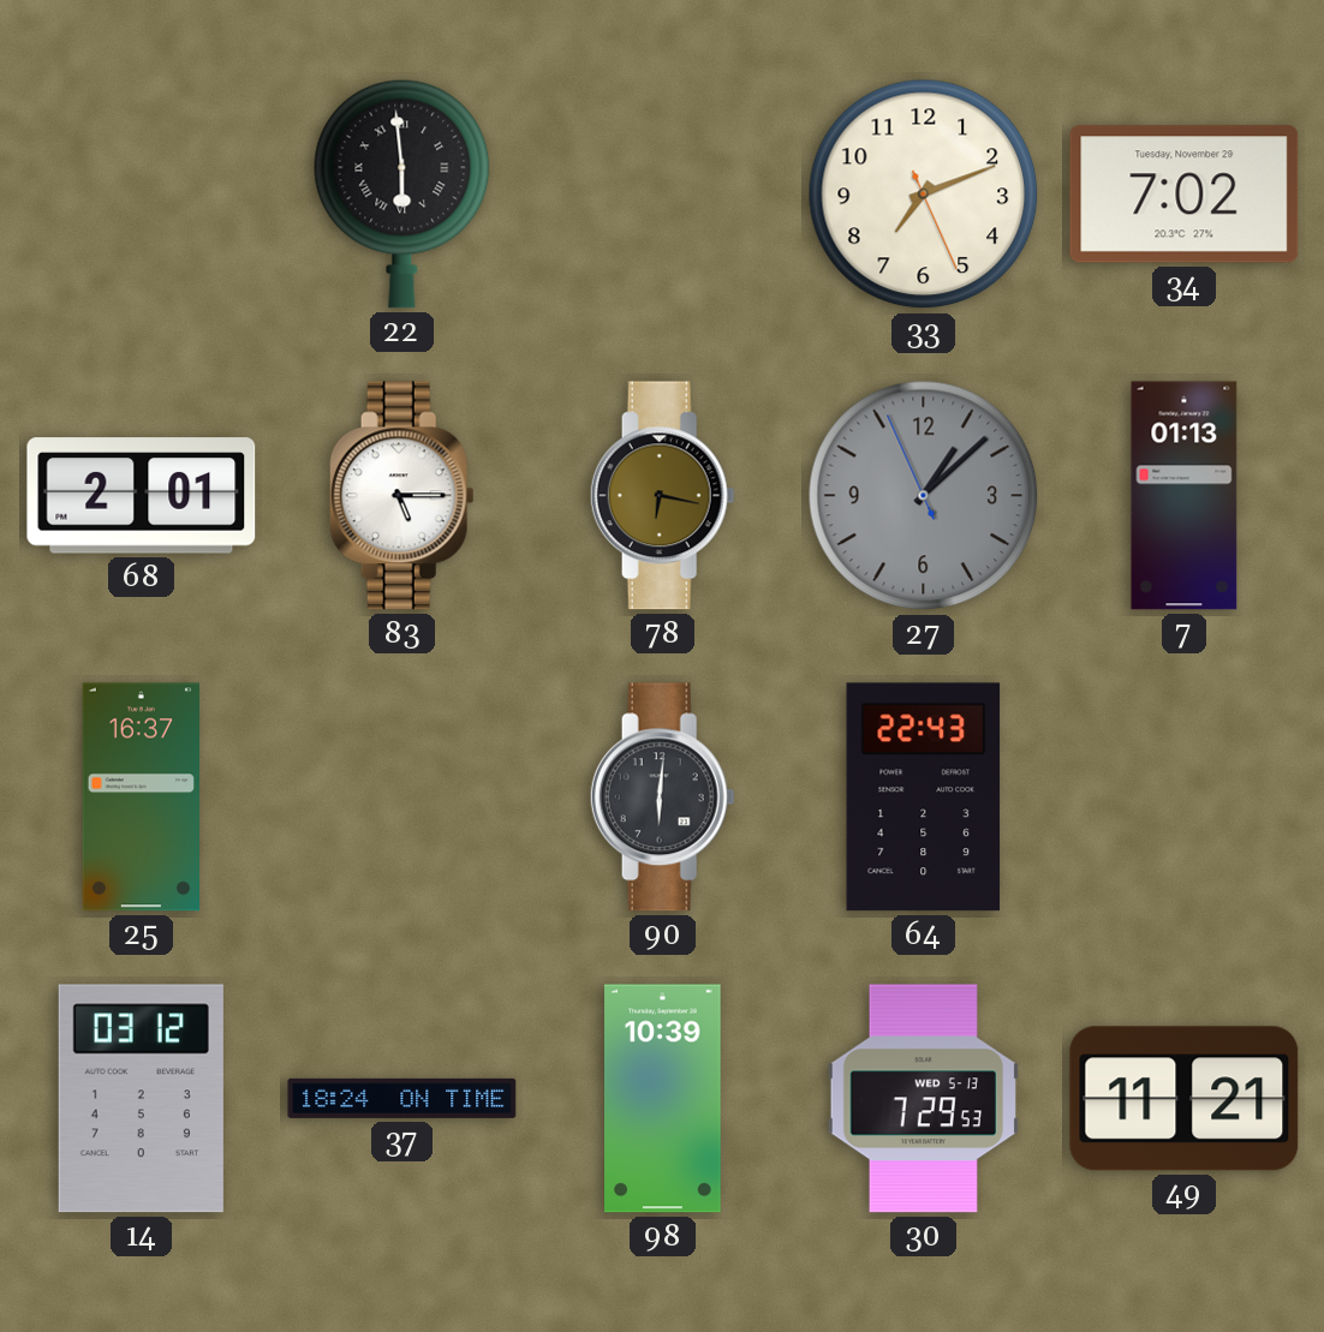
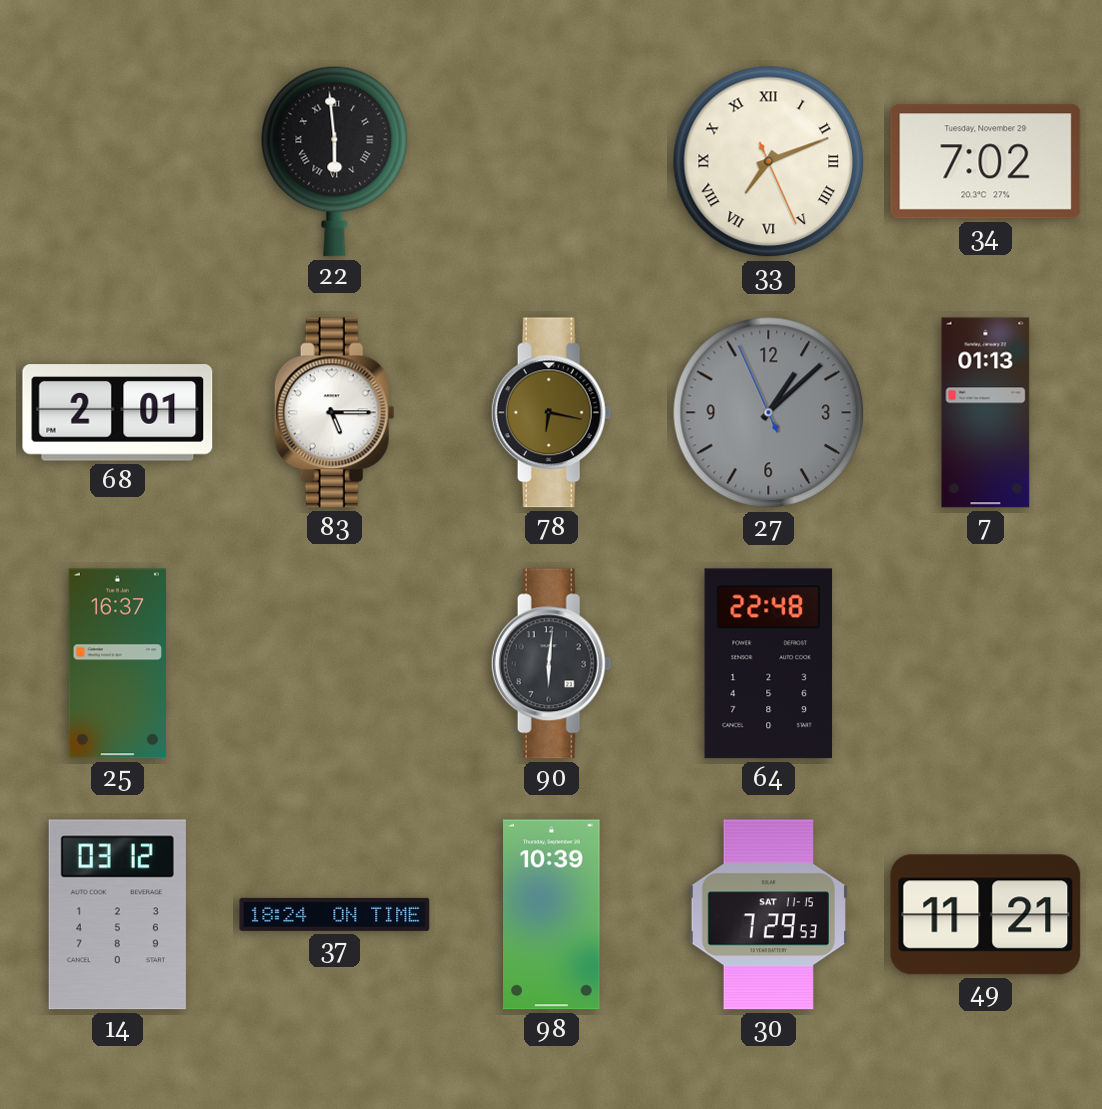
33 numerals: Arabic -> Roman (769, 162)
64: 22:43 -> 22:48 (769, 664)
30 date: WED 5-13 -> SAT 11-15 (768, 915)
